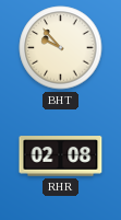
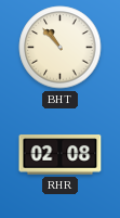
BHT: 9:53 -> 10:53 (61, 48)
